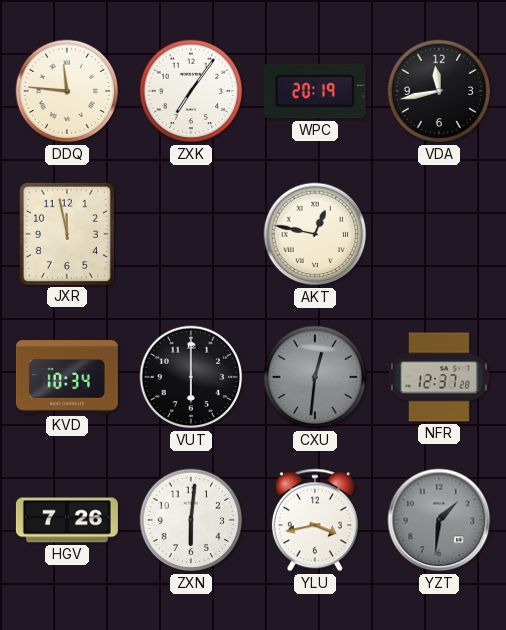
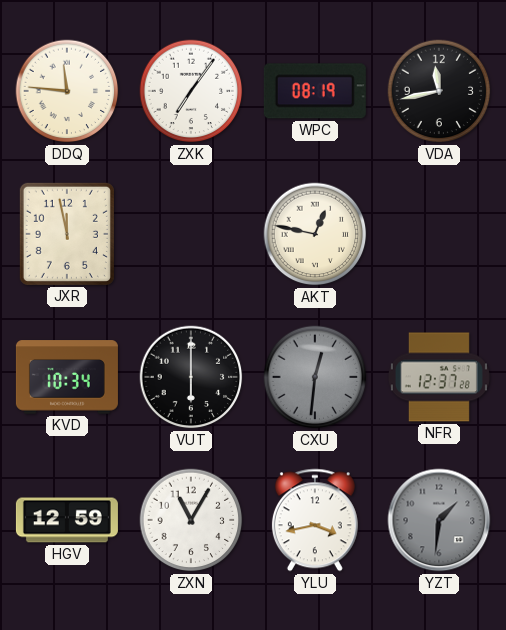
WPC: 20:19 -> 08:19 (315, 91)
HGV: 7:26 -> 12:59 (67, 520)
ZXN: 6:01 -> 11:05 (191, 520)
